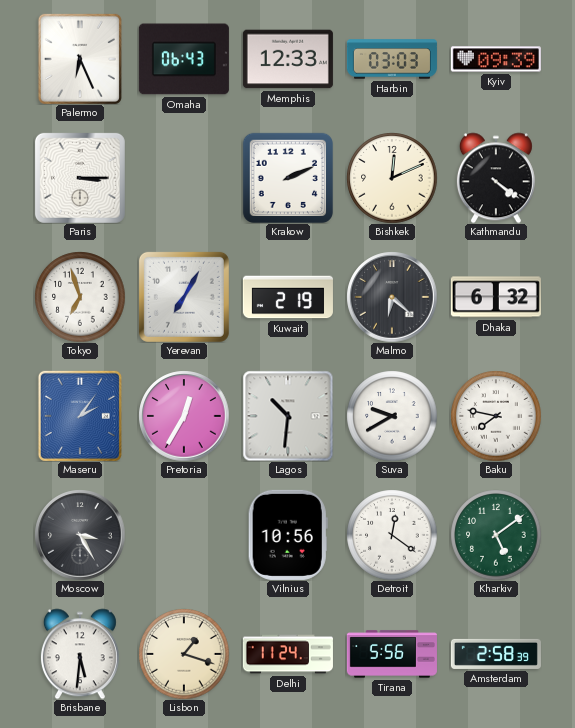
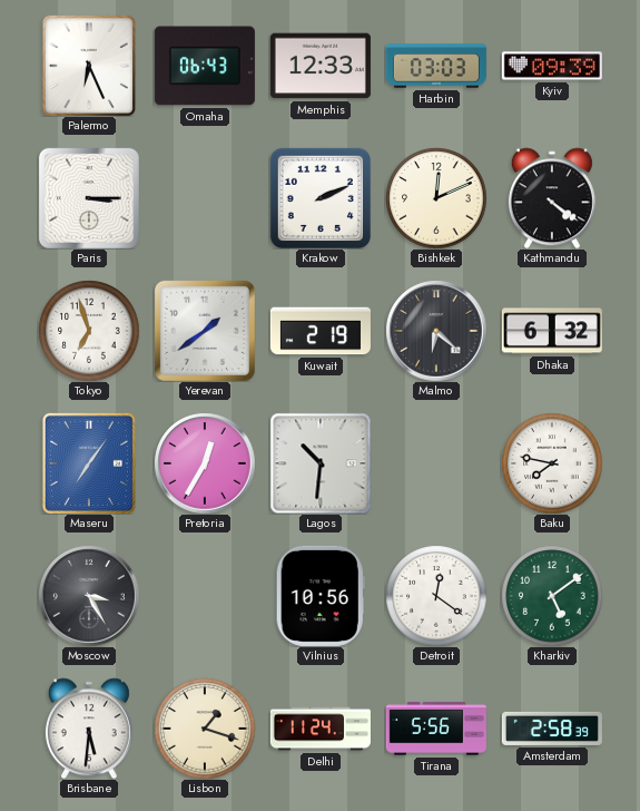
Yerevan: 7:05 -> 1:39 (205, 331)
Maseru: 2:06 -> 7:06 (89, 463)
Suva: 9:40 -> none (392, 416)
